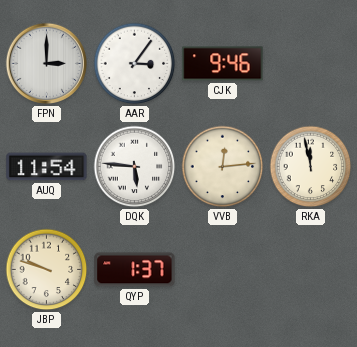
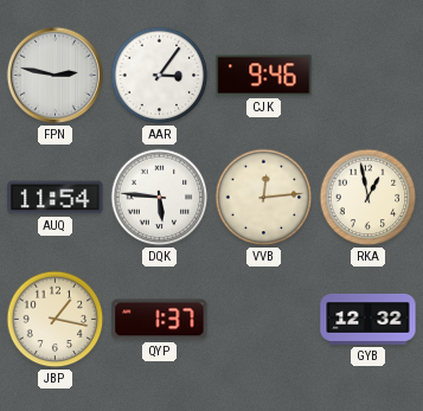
FPN: 3:00 -> 2:47 (56, 76)
RKA: 11:58 -> 12:58 (368, 198)
JBP: 9:48 -> 1:17 (56, 320)
GYB: none -> 12:32 (368, 319)
